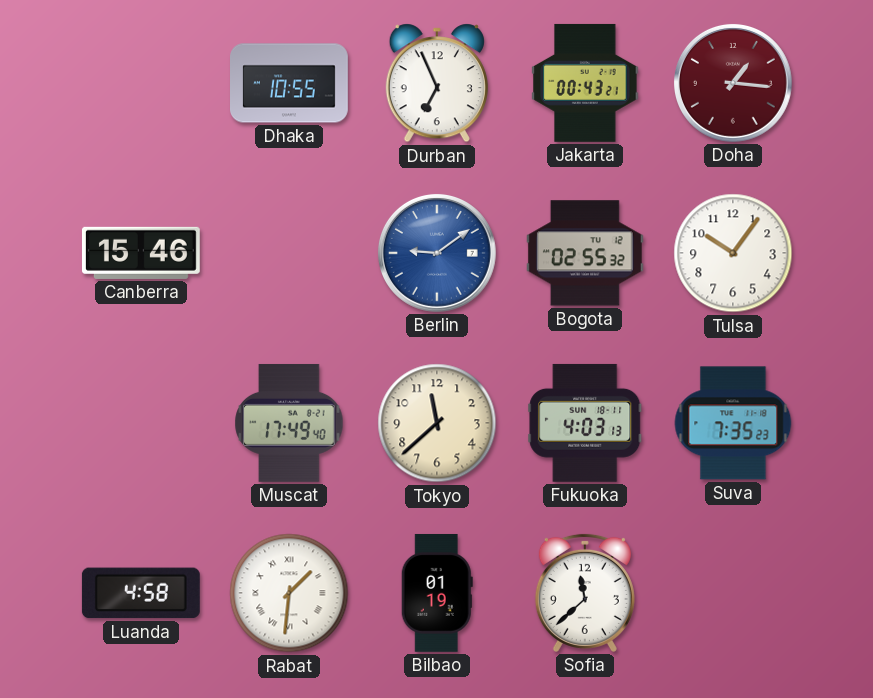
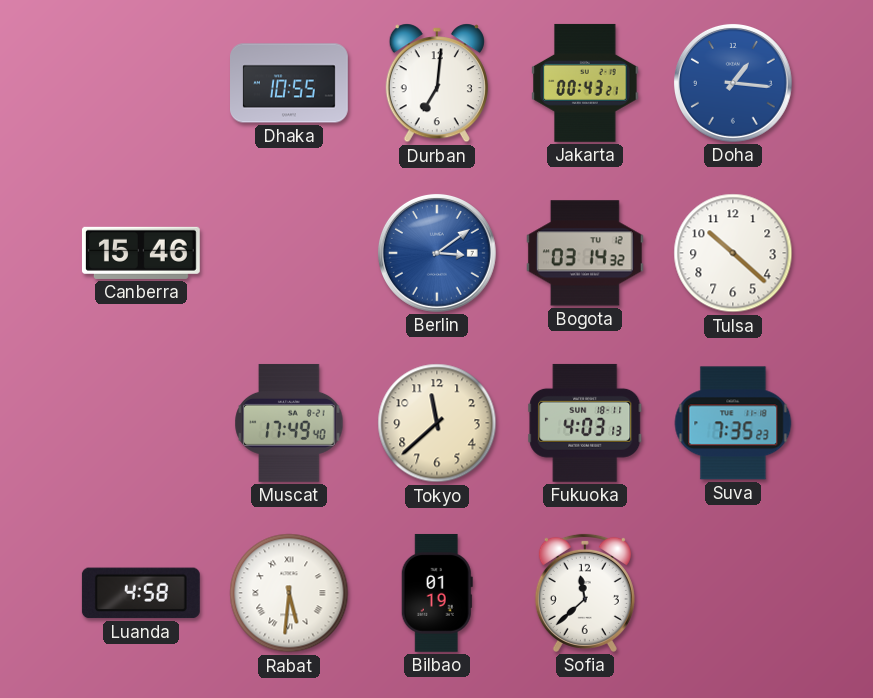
Durban: 6:56 -> 7:01 (437, 83)
Doha dial: burgundy -> blue (733, 83)
Berlin: 9:09 -> 3:09 (437, 253)
Bogota: 02:55 -> 03:14 (585, 253)
Tulsa: 10:06 -> 10:22 (733, 253)
Rabat: 1:31 -> 5:31 (289, 593)
